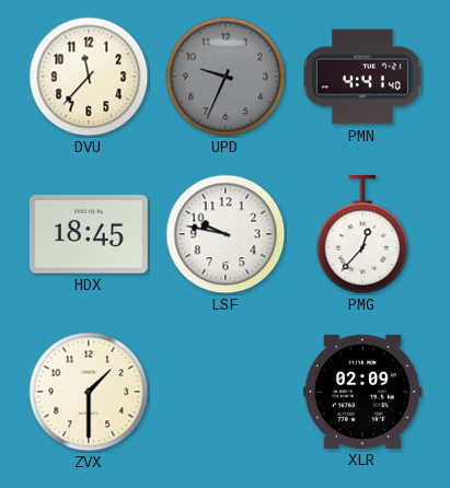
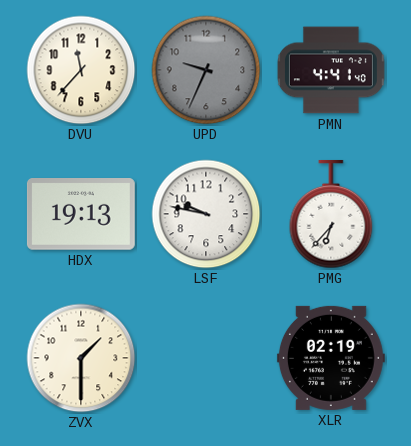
HDX: 18:45 -> 19:13 (81, 215)
PMG: 12:37 -> 6:37 (331, 214)
XLR: 02:09 -> 02:19 (331, 358)
